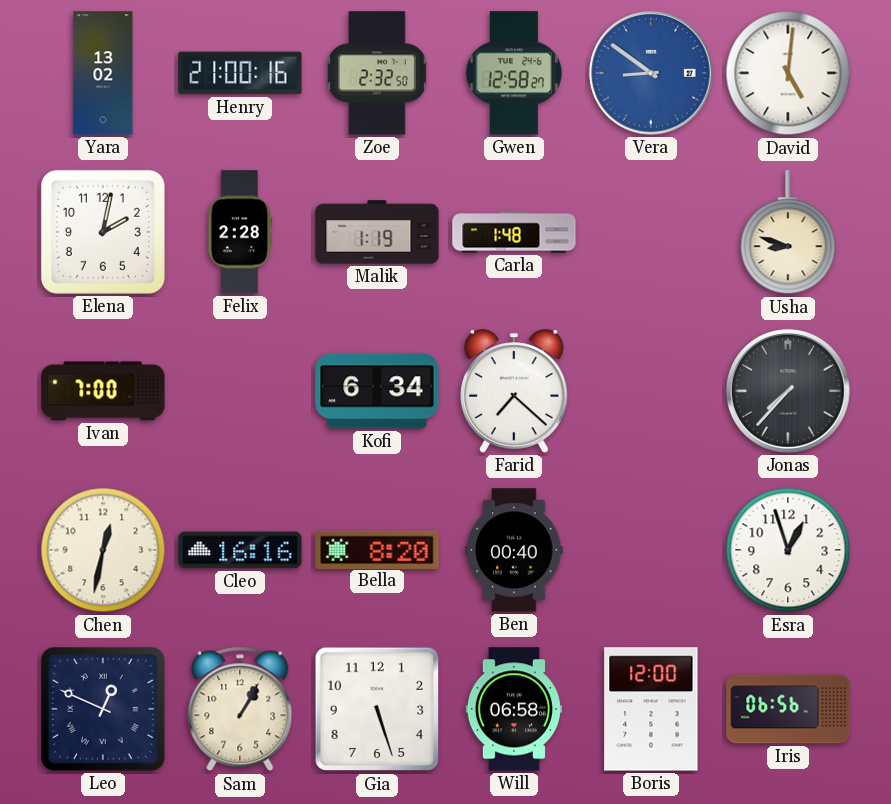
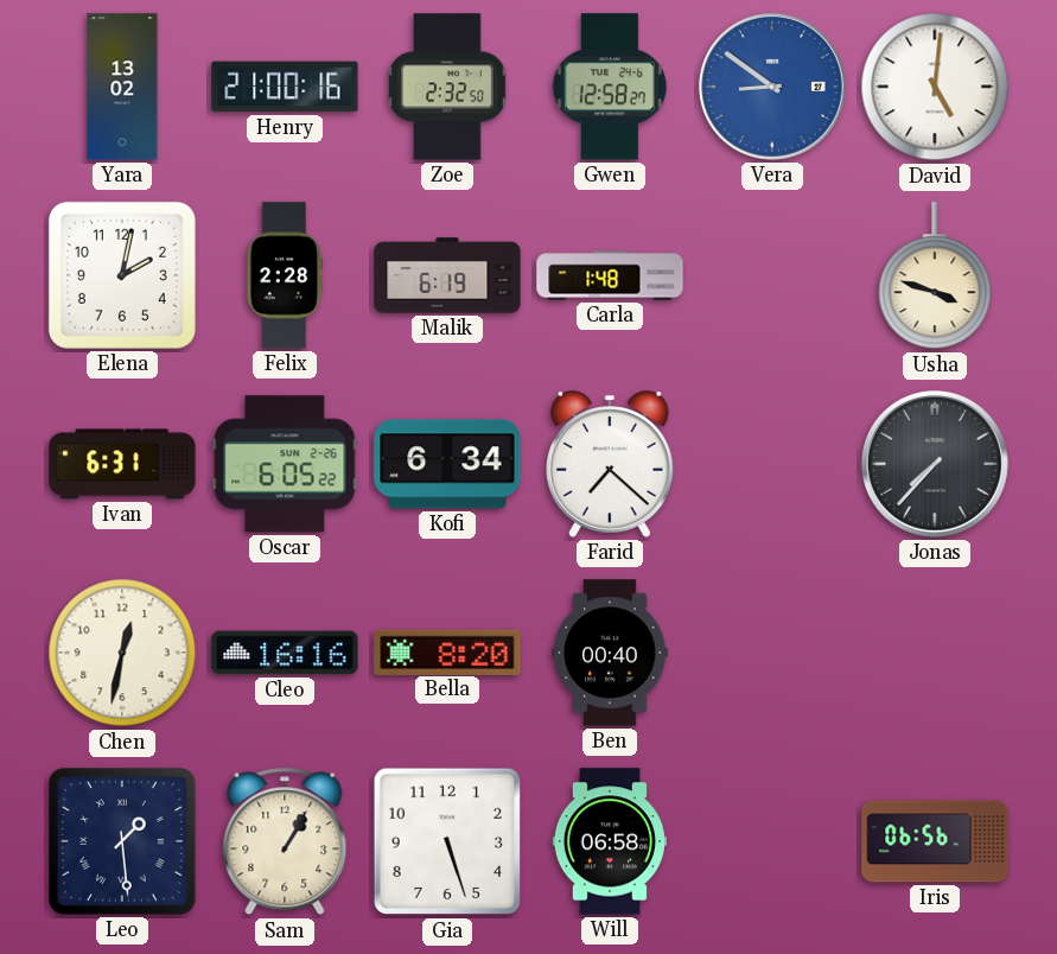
Malik: 1:19 -> 6:19 (447, 275)
Usha: 8:48 -> 3:48 (935, 276)
Ivan: 7:00 -> 6:31 (122, 464)
Oscar: none -> 6:05 (285, 464)
Esra: 12:57 -> none (788, 550)
Leo: 12:49 -> 1:29 (123, 842)
Boris: 12:00 -> none (651, 709)
